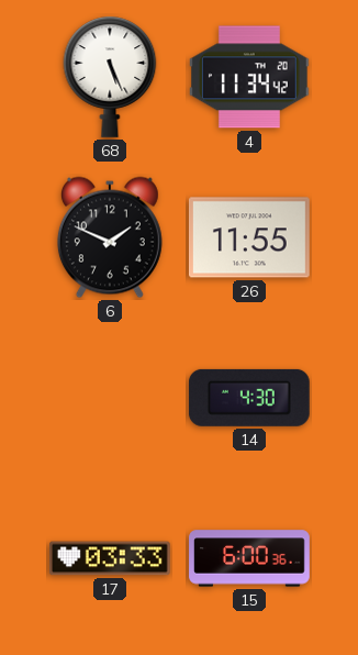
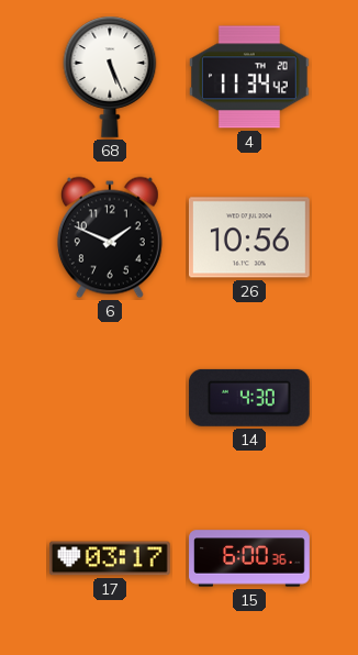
26: 11:55 -> 10:56 (249, 237)
17: 03:33 -> 03:17 (110, 558)
